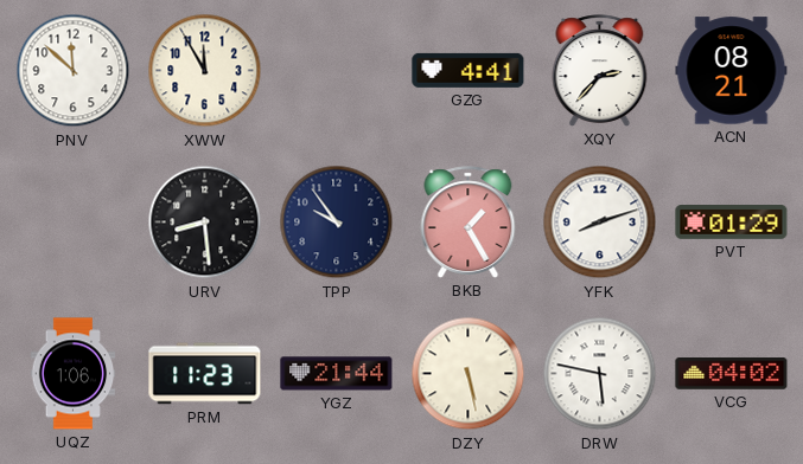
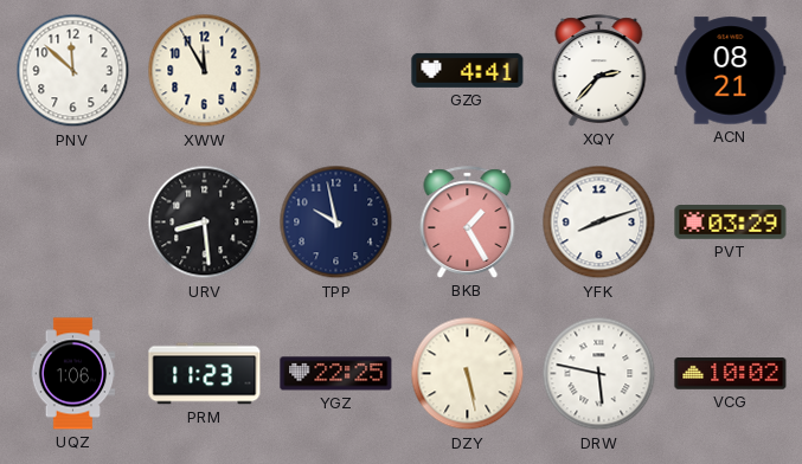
TPP: 9:54 -> 9:58 (336, 223)
PVT: 01:29 -> 03:29 (731, 223)
YGZ: 21:44 -> 22:25 (336, 374)
VCG: 04:02 -> 10:02 (731, 374)
